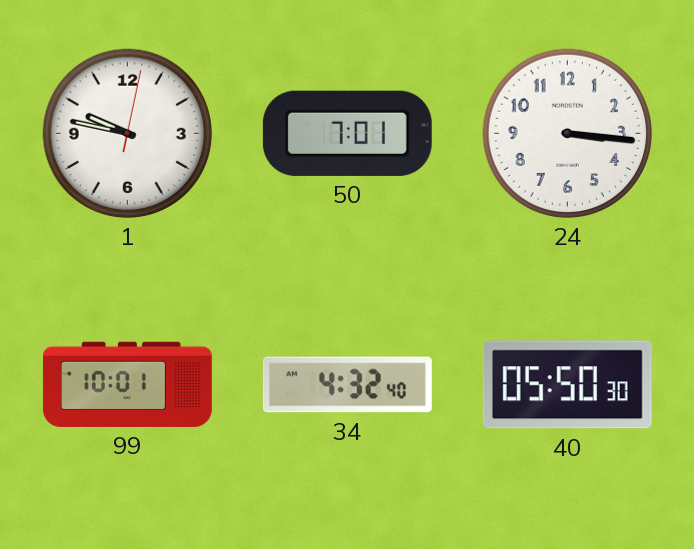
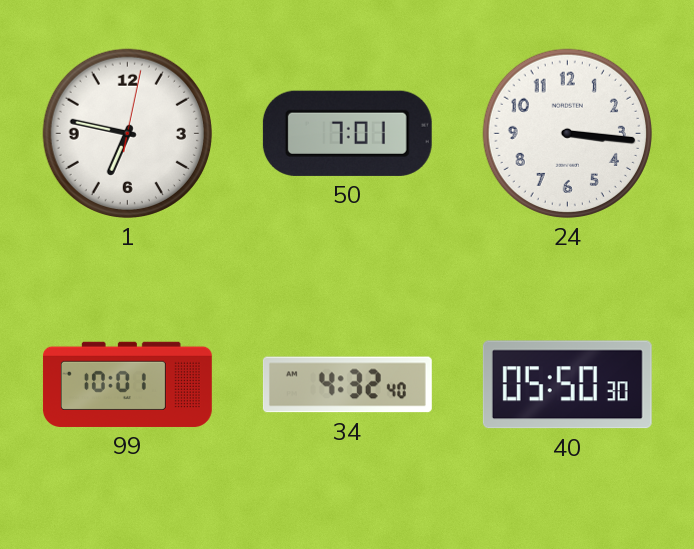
1: 9:47 -> 6:47 (127, 133)
